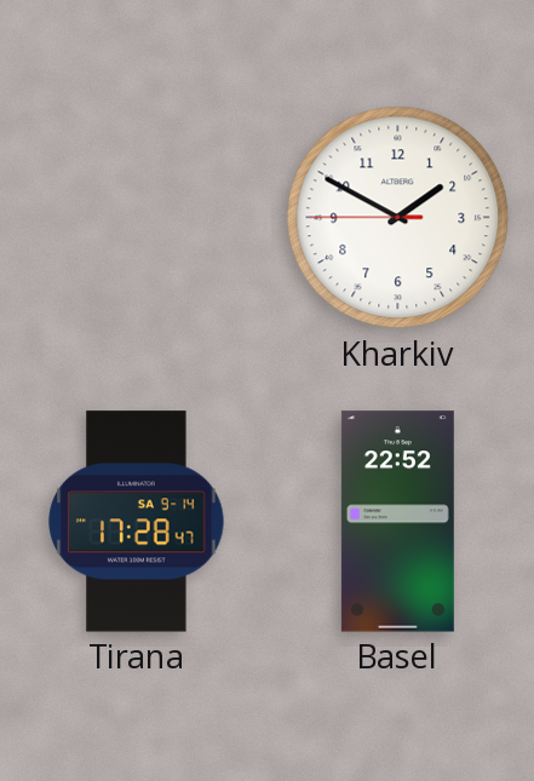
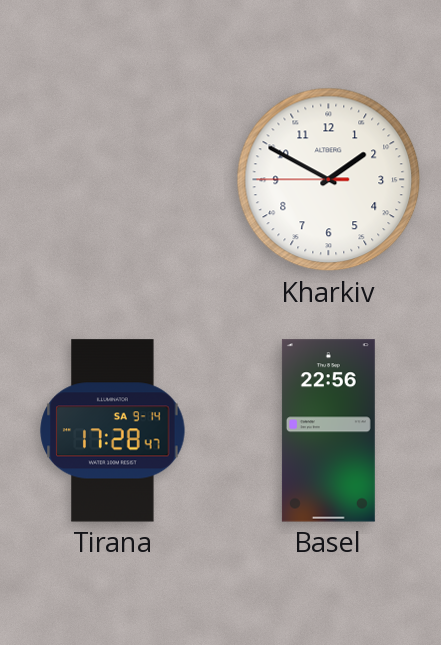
Basel: 22:52 -> 22:56 (328, 431)
